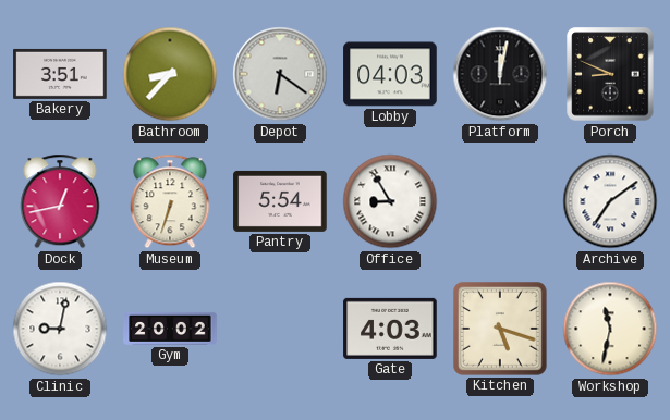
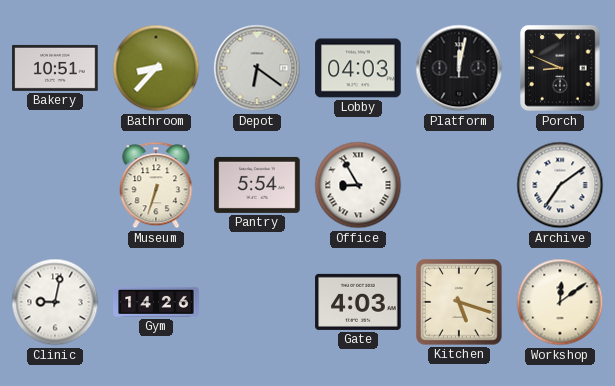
Bakery: 3:51 -> 10:51 (55, 68)
Dock: 12:43 -> none (60, 201)
Gym: 20:02 -> 14:26 (156, 302)
Workshop: 11:32 -> 12:09 (560, 302)
